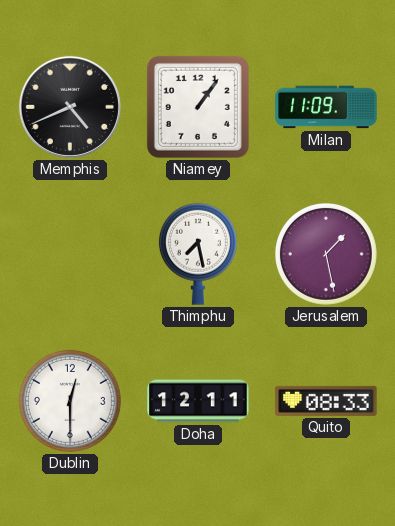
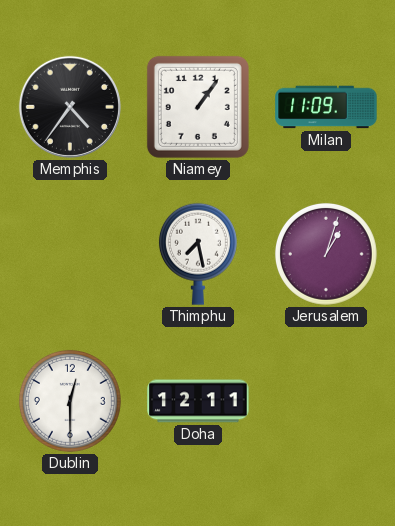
Memphis: 4:41 -> 4:36 (70, 107)
Jerusalem: 1:28 -> 1:03 (326, 254)
Quito: 08:33 -> none (326, 401)
